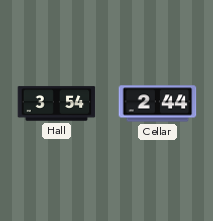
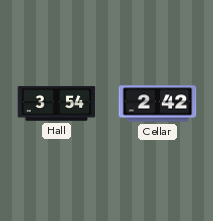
Cellar: 2:44 -> 2:42 (158, 104)
